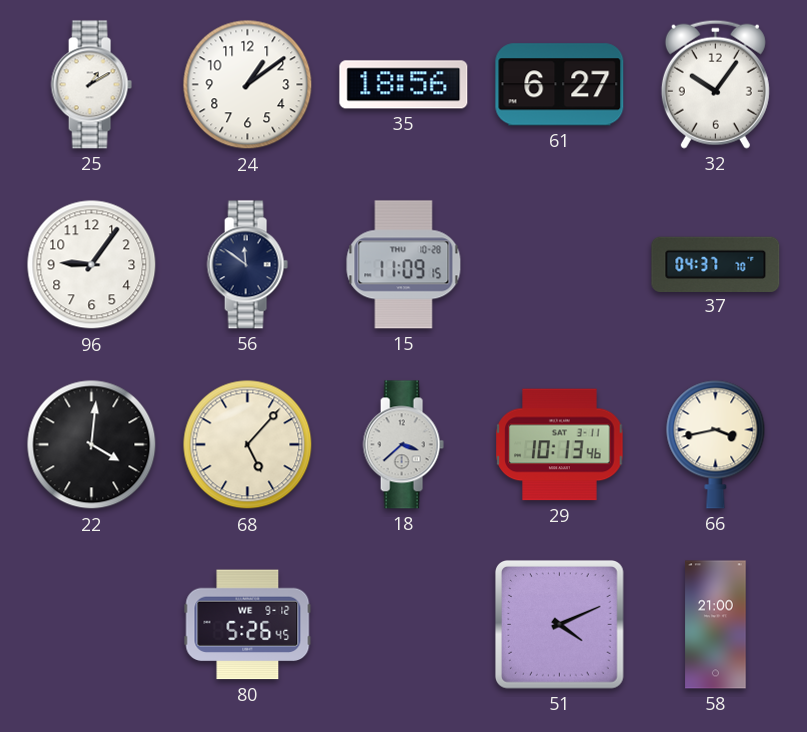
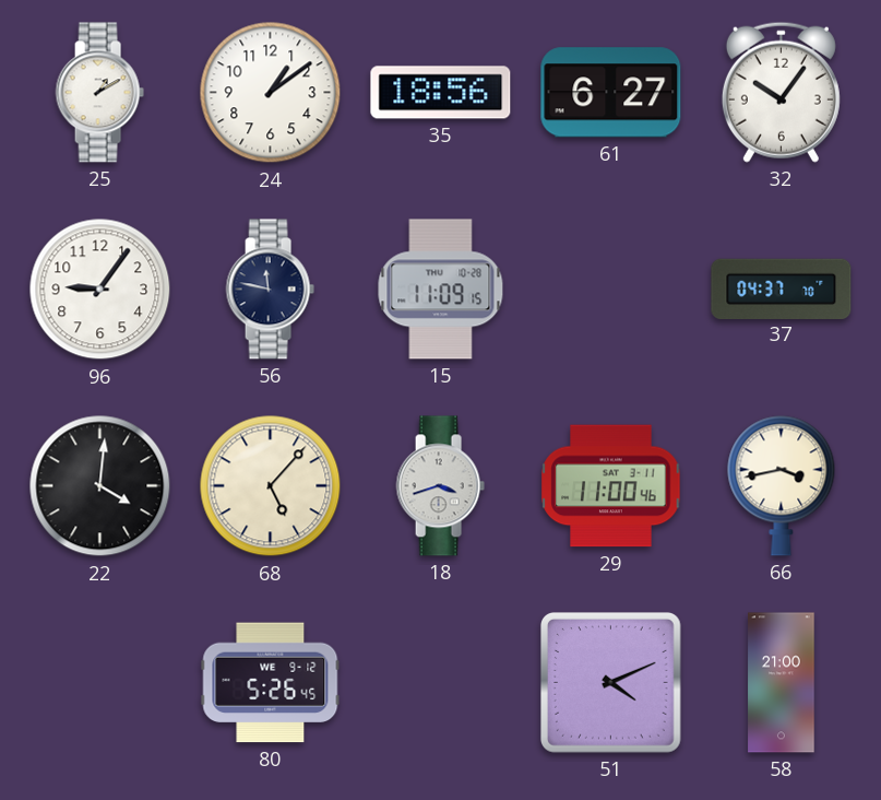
56: 11:51 -> 11:47 (270, 290)
18: 3:38 -> 3:42 (440, 486)
29: 10:13 -> 11:00 (611, 486)
